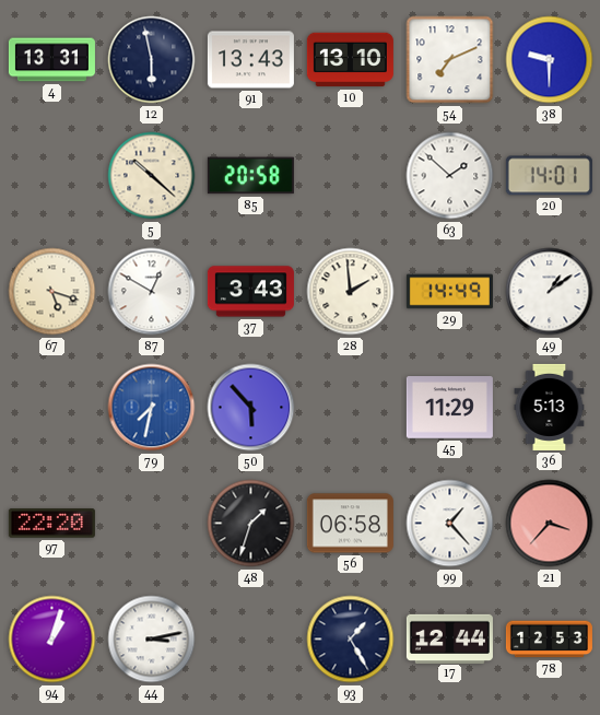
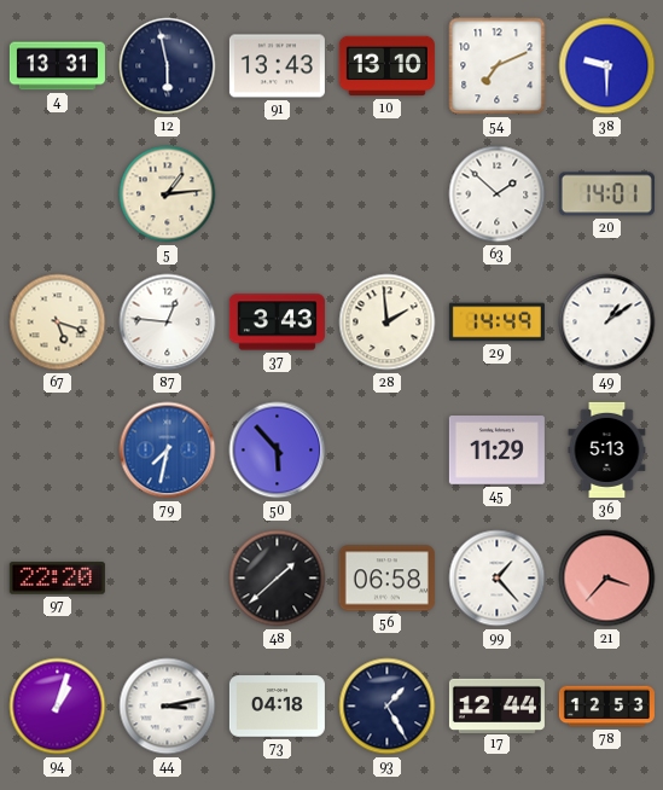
5: 10:22 -> 1:14 (168, 194)
85: 20:58 -> none (250, 176)
87: 12:50 -> 12:46 (168, 323)
48: 1:33 -> 1:38 (278, 579)
73: none -> 04:18 (277, 707)
